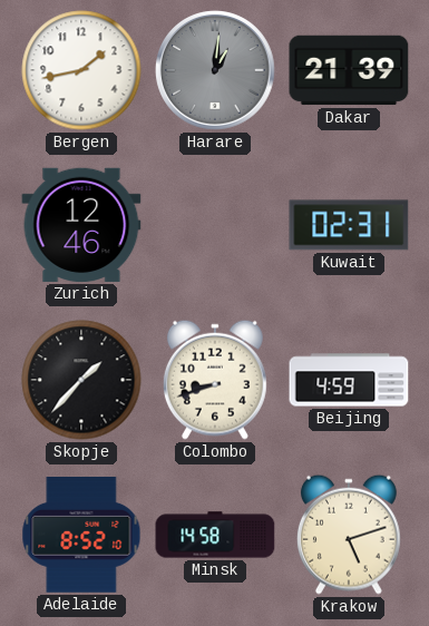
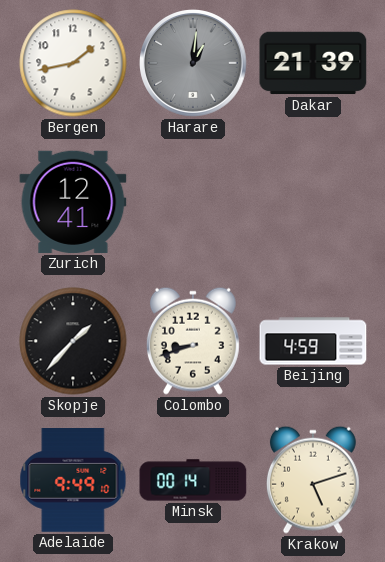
Zurich: 12:46 -> 12:41 (73, 202)
Kuwait: 02:31 -> none (349, 225)
Adelaide: 8:52 -> 9:49 (73, 481)
Minsk: 14:58 -> 00:14 (193, 480)
